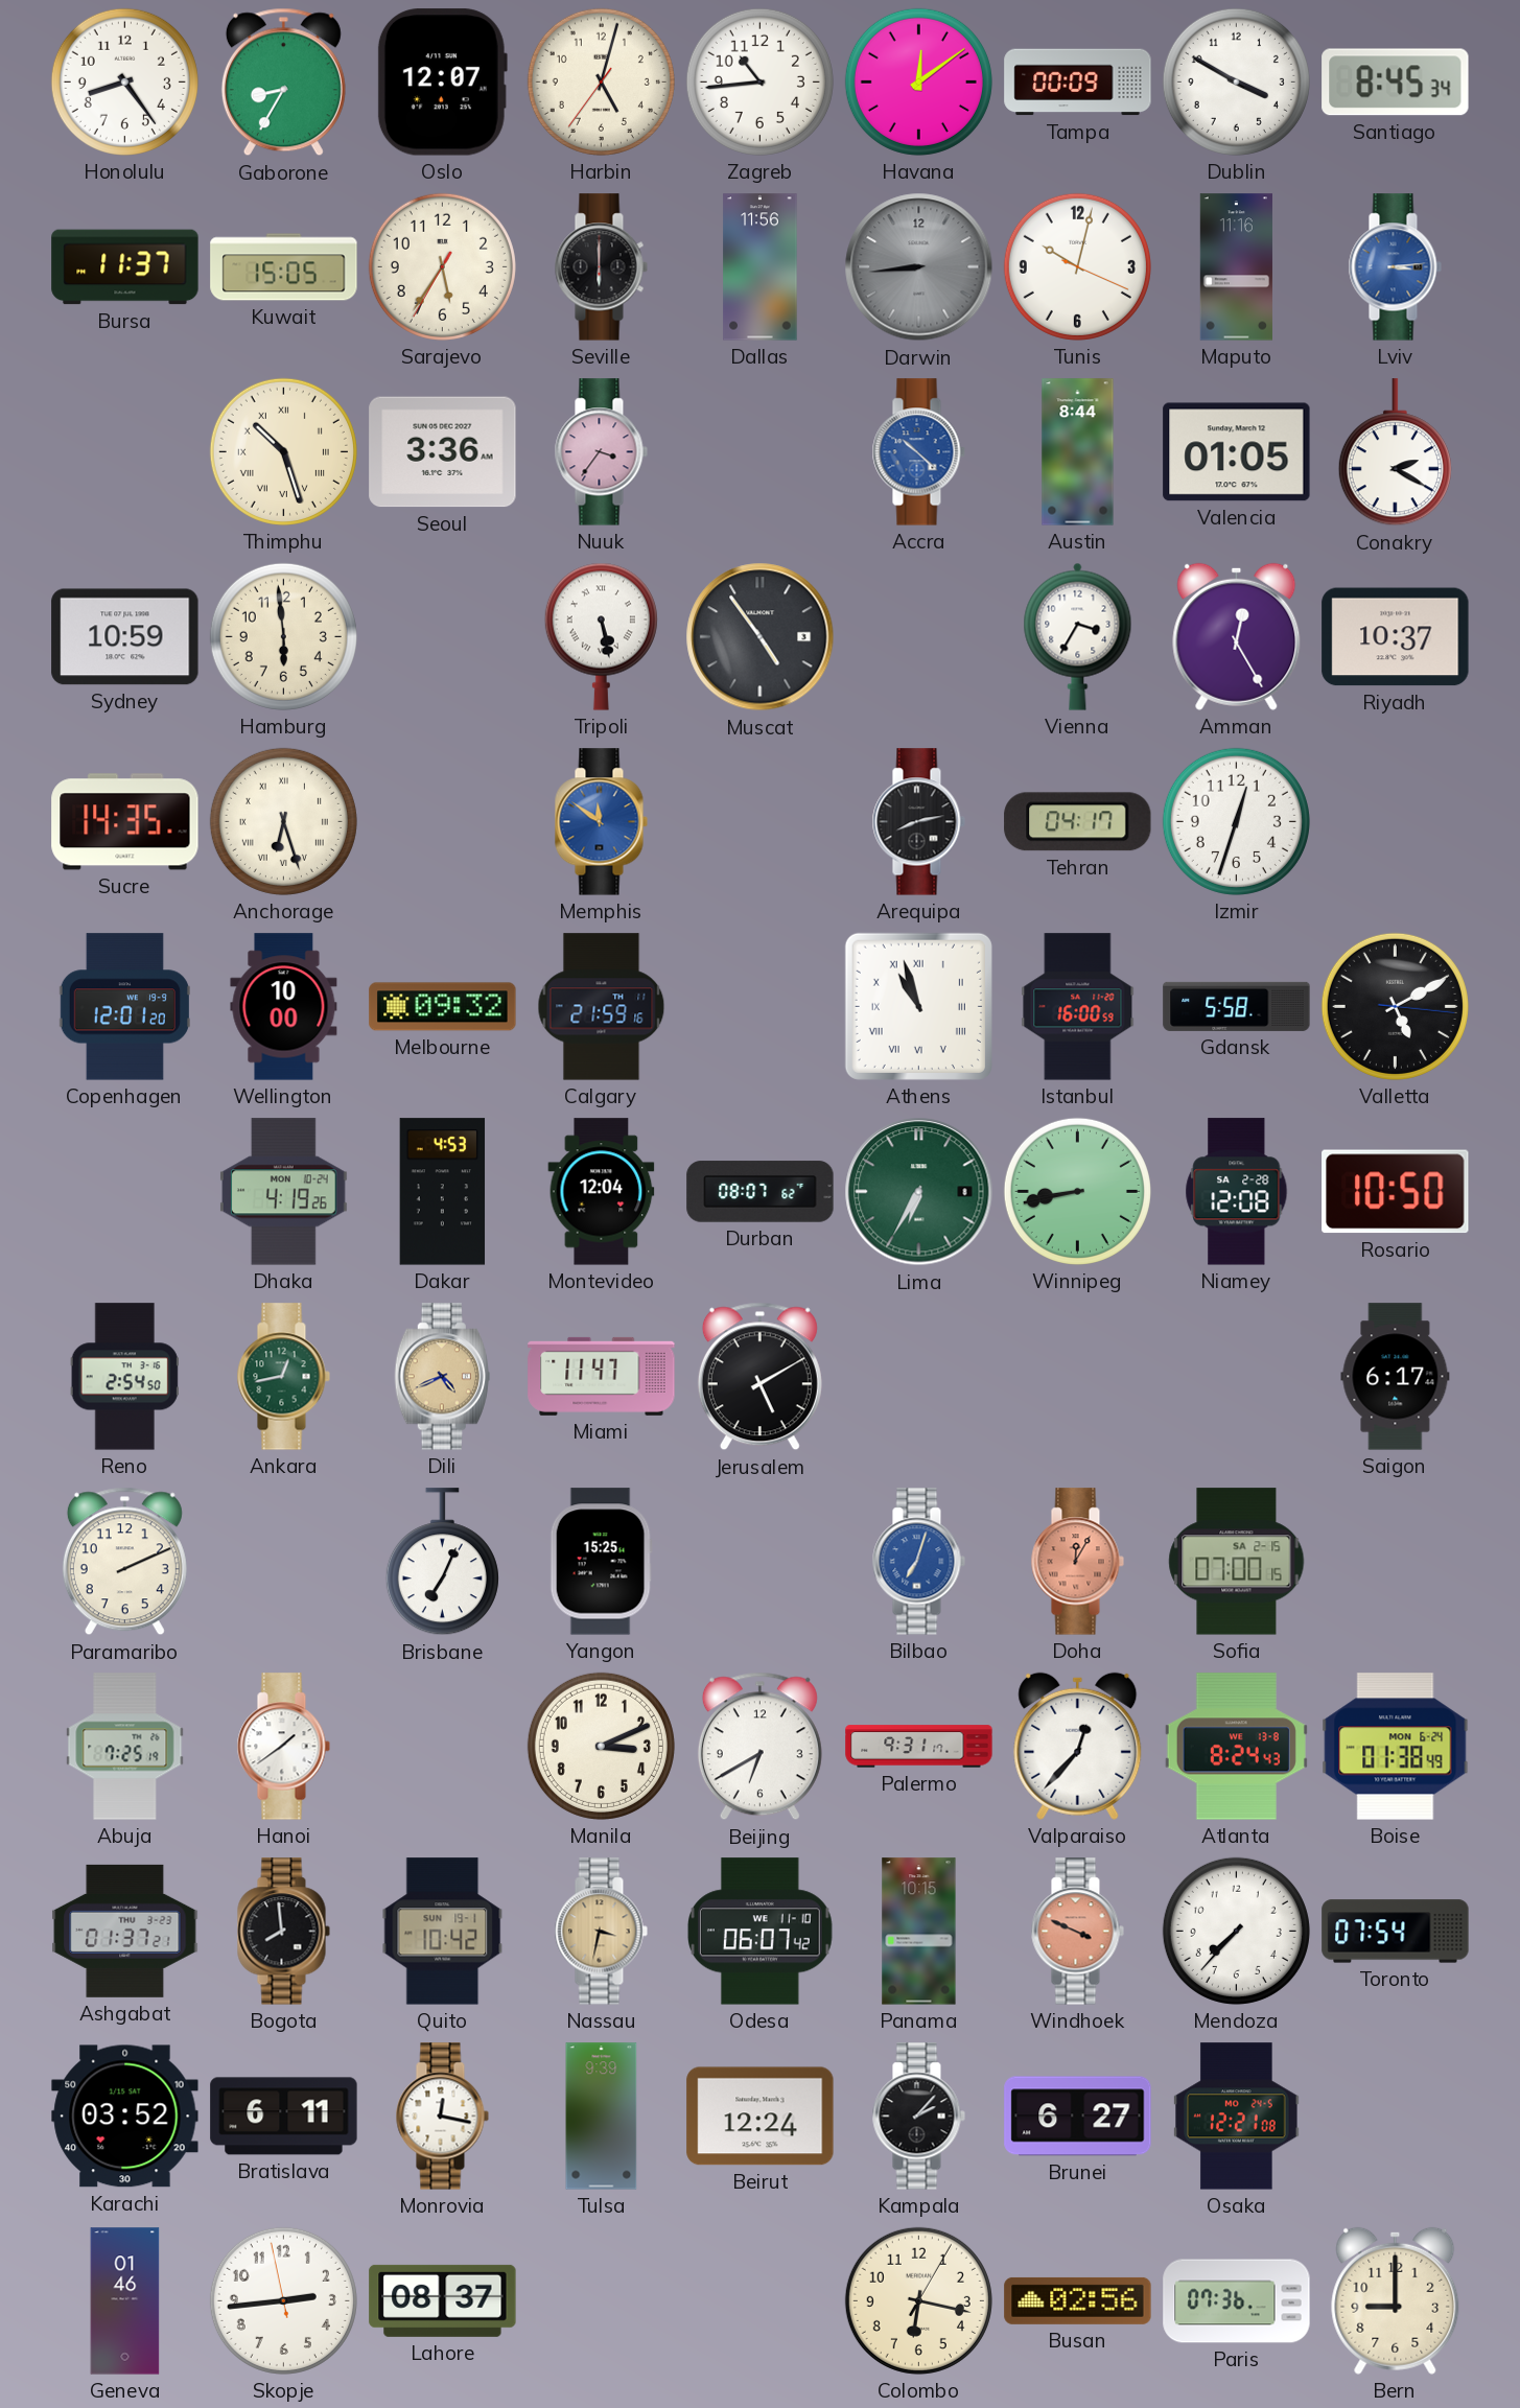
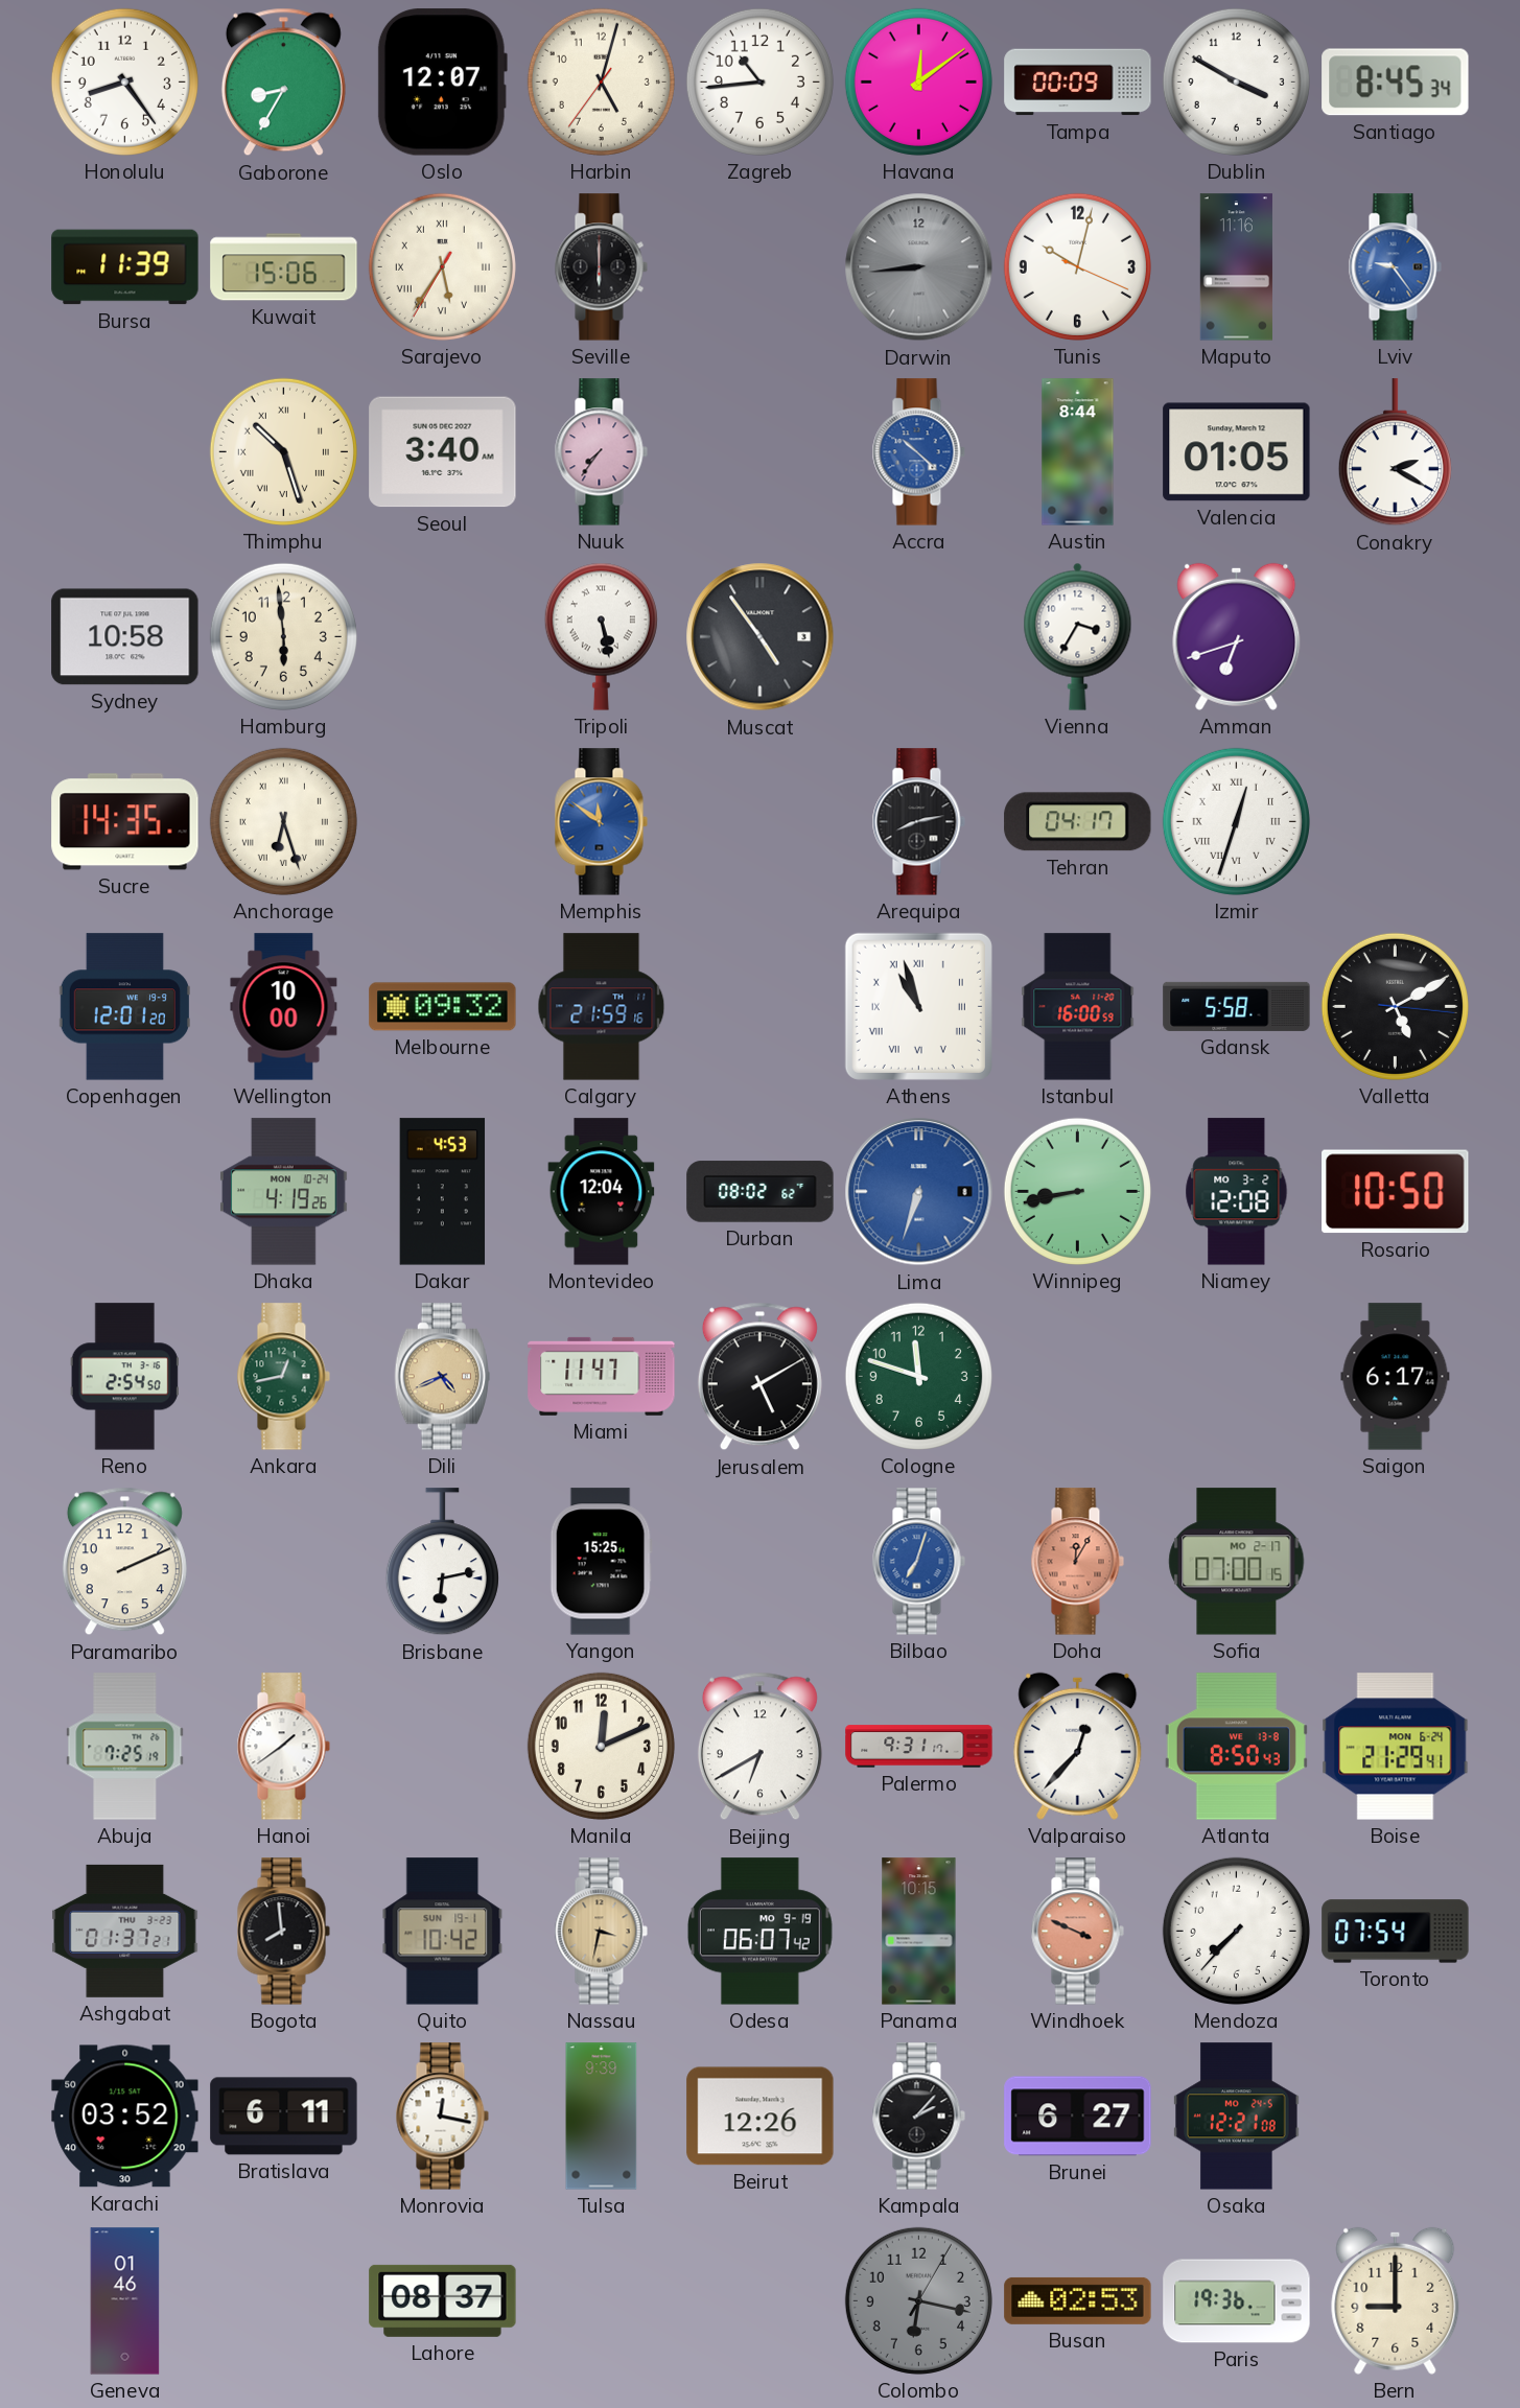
Bursa: 11:37 -> 11:39 (125, 267)
Kuwait: 15:05 -> 15:06 (284, 267)
Sarajevo numerals: Arabic -> Roman (442, 266)
Dallas: 11:56 -> none (761, 267)
Lviv: 3:14 -> 9:24 (1395, 267)
Seoul: 3:36 -> 3:40 (443, 452)
Nuuk: 3:36 -> 7:36 (601, 452)
Sydney: 10:59 -> 10:58 (125, 637)
Amman: 12:25 -> 6:42 (1237, 636)
Riyadh: 10:37 -> none (1396, 637)
Izmir numerals: Arabic -> Roman (1236, 821)
Durban: 08:07 -> 08:02 (761, 1192)
Lima: 6:35 -> 6:33 (919, 1192)
Lima dial: green -> blue (919, 1192)
Niamey date: SA 2-28 -> MO 3-2 (1237, 1192)
Cologne: none -> 11:48 (918, 1376)
Brisbane: 7:04 -> 6:13 (442, 1562)
Sofia date: SA 2-15 -> MO 2-17 (1237, 1562)
Manila: 3:11 -> 12:11 (601, 1746)
Atlanta: 8:24 -> 8:50 (1236, 1747)
Boise: 01:38 -> 21:29 (1396, 1747)
Odesa date: WE 11-10 -> MO 9-19 (761, 1932)
Beirut: 12:24 -> 12:26 (761, 2117)
Skopje: 2:43 -> none (283, 2300)
Colombo dial: cream -> grey (918, 2300)
Busan: 02:56 -> 02:53 (1078, 2300)
Paris: 07:36 -> 19:36 (1237, 2301)
